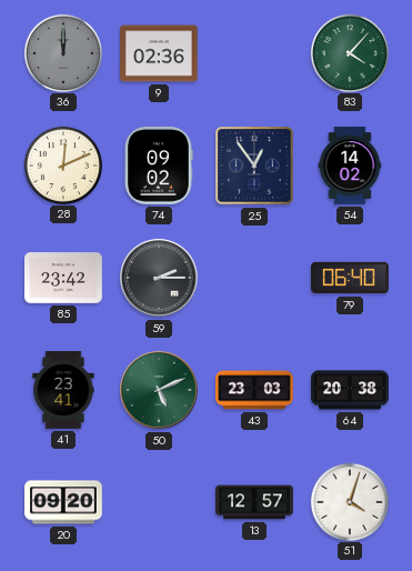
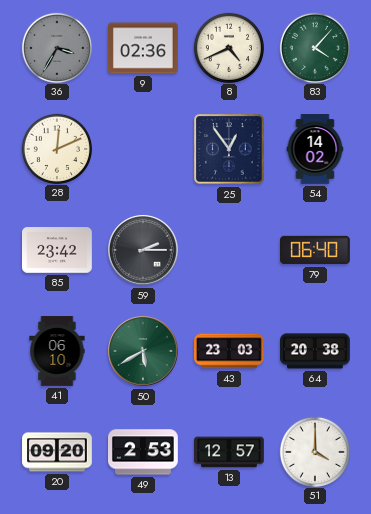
36: 12:00 -> 3:35 (56, 47)
8: none -> 4:41 (228, 47)
74: 09:02 -> none (159, 167)
41: 23:41 -> 06:10 (57, 351)
50: 5:11 -> 5:40 (143, 351)
49: none -> 2:53 (144, 452)
51: 4:03 -> 4:00 (314, 451)
